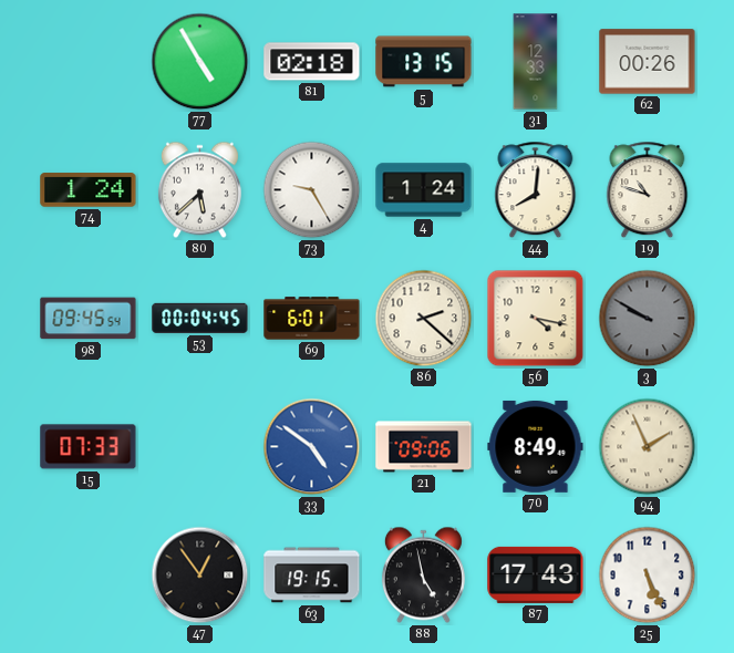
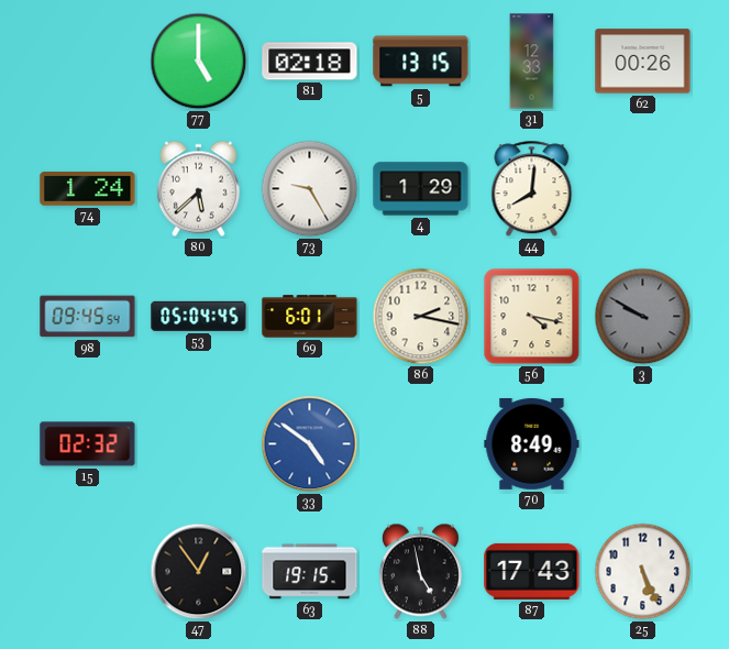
77: 4:55 -> 5:00 (199, 62)
4: 1:24 -> 1:29 (421, 189)
19: 10:48 -> none (648, 190)
53: 00:04 -> 05:04 (199, 316)
86: 2:22 -> 2:17 (421, 317)
15: 07:33 -> 02:32 (88, 444)
21: 09:06 -> none (424, 447)
94: 1:56 -> none (648, 447)
